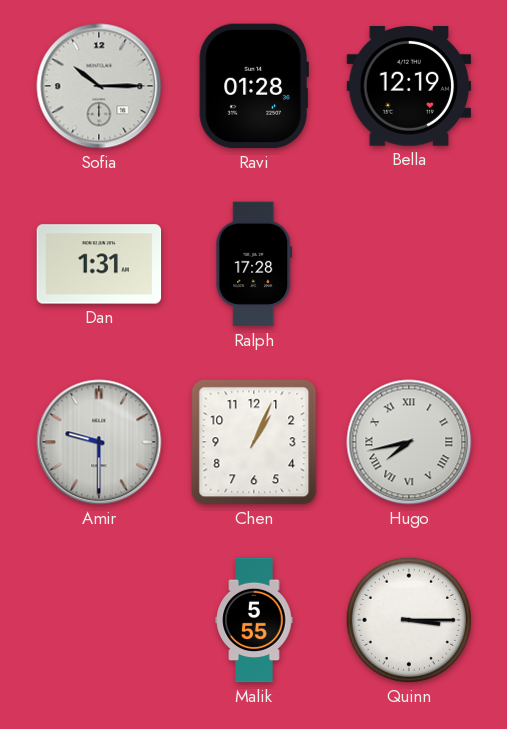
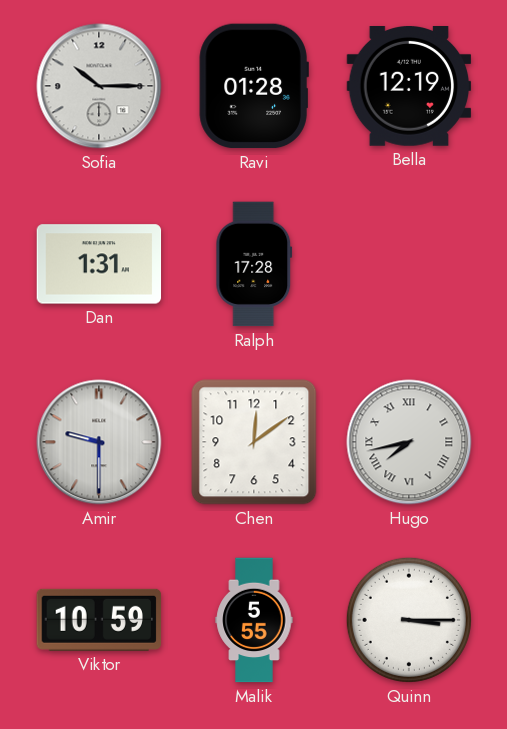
Chen: 1:04 -> 12:09 (254, 442)
Viktor: none -> 10:59 (99, 620)
